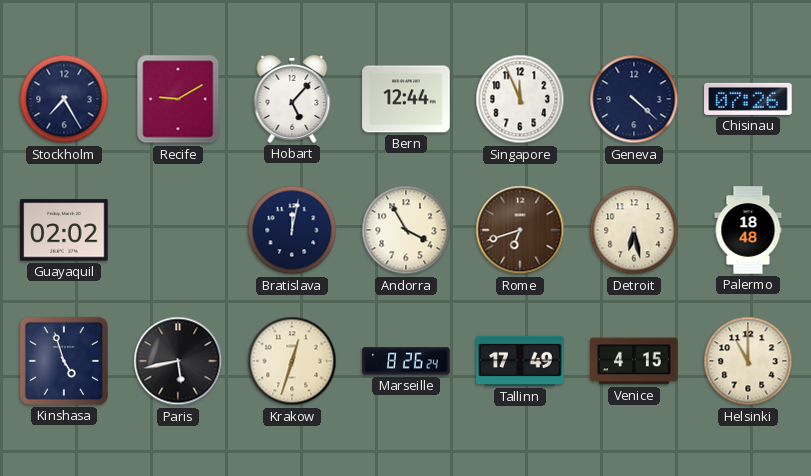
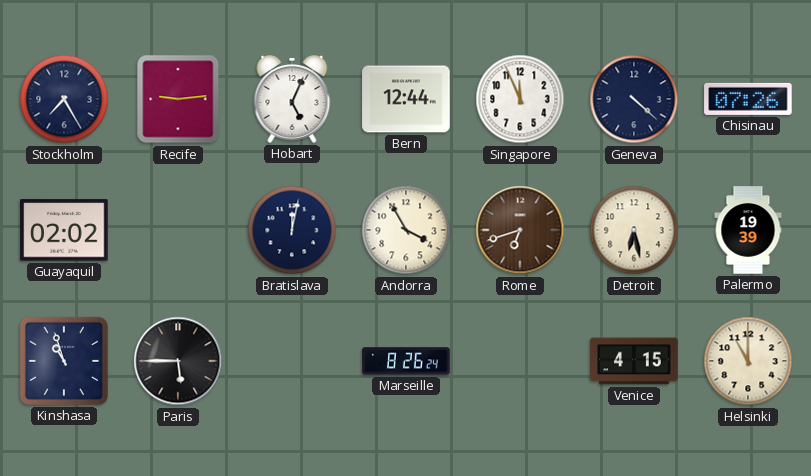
Recife: 9:10 -> 9:14 (178, 99)
Hobart: 5:07 -> 5:04 (292, 100)
Palermo: 18:48 -> 19:39 (748, 230)
Kinshasa: 4:57 -> 10:57 (64, 361)
Paris: 5:43 -> 5:45 (178, 361)
Krakow: 12:33 -> none (292, 361)
Tallinn: 17:49 -> none (520, 361)
